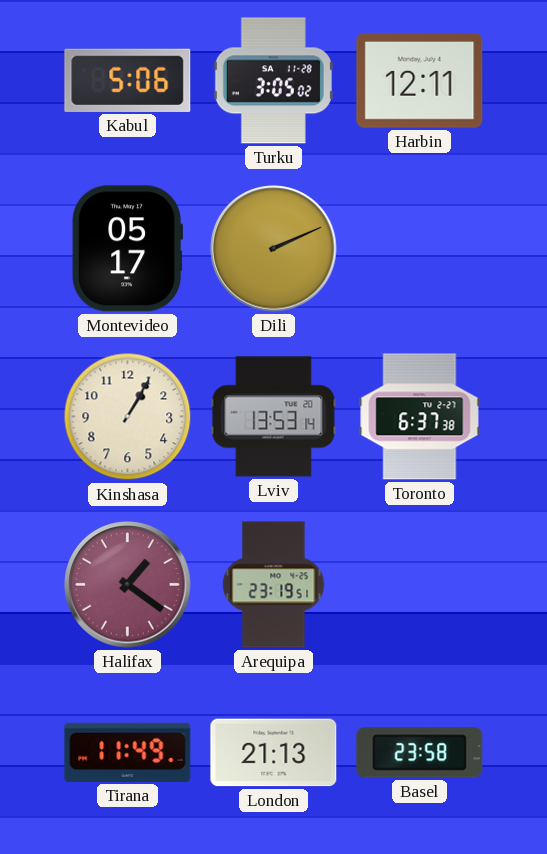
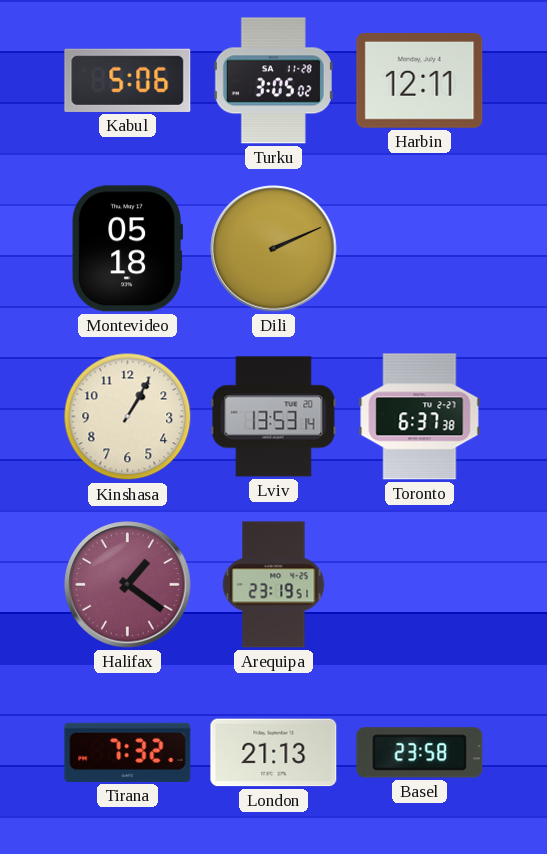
Montevideo: 05:17 -> 05:18 (127, 249)
Tirana: 11:49 -> 7:32 (128, 752)
